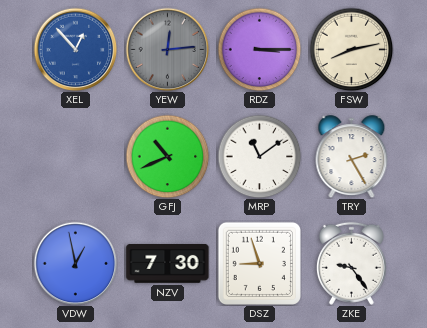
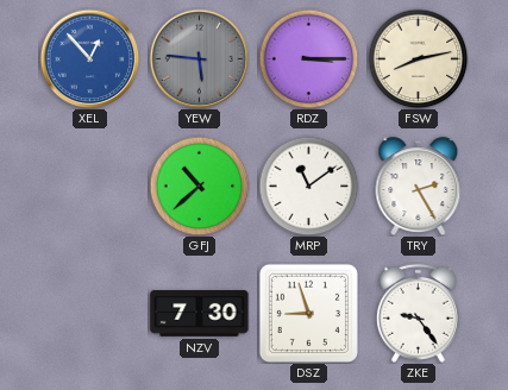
YEW: 12:14 -> 5:46 (199, 58)
GFJ: 10:41 -> 10:38 (199, 185)
VDW: 12:58 -> none (75, 263)
